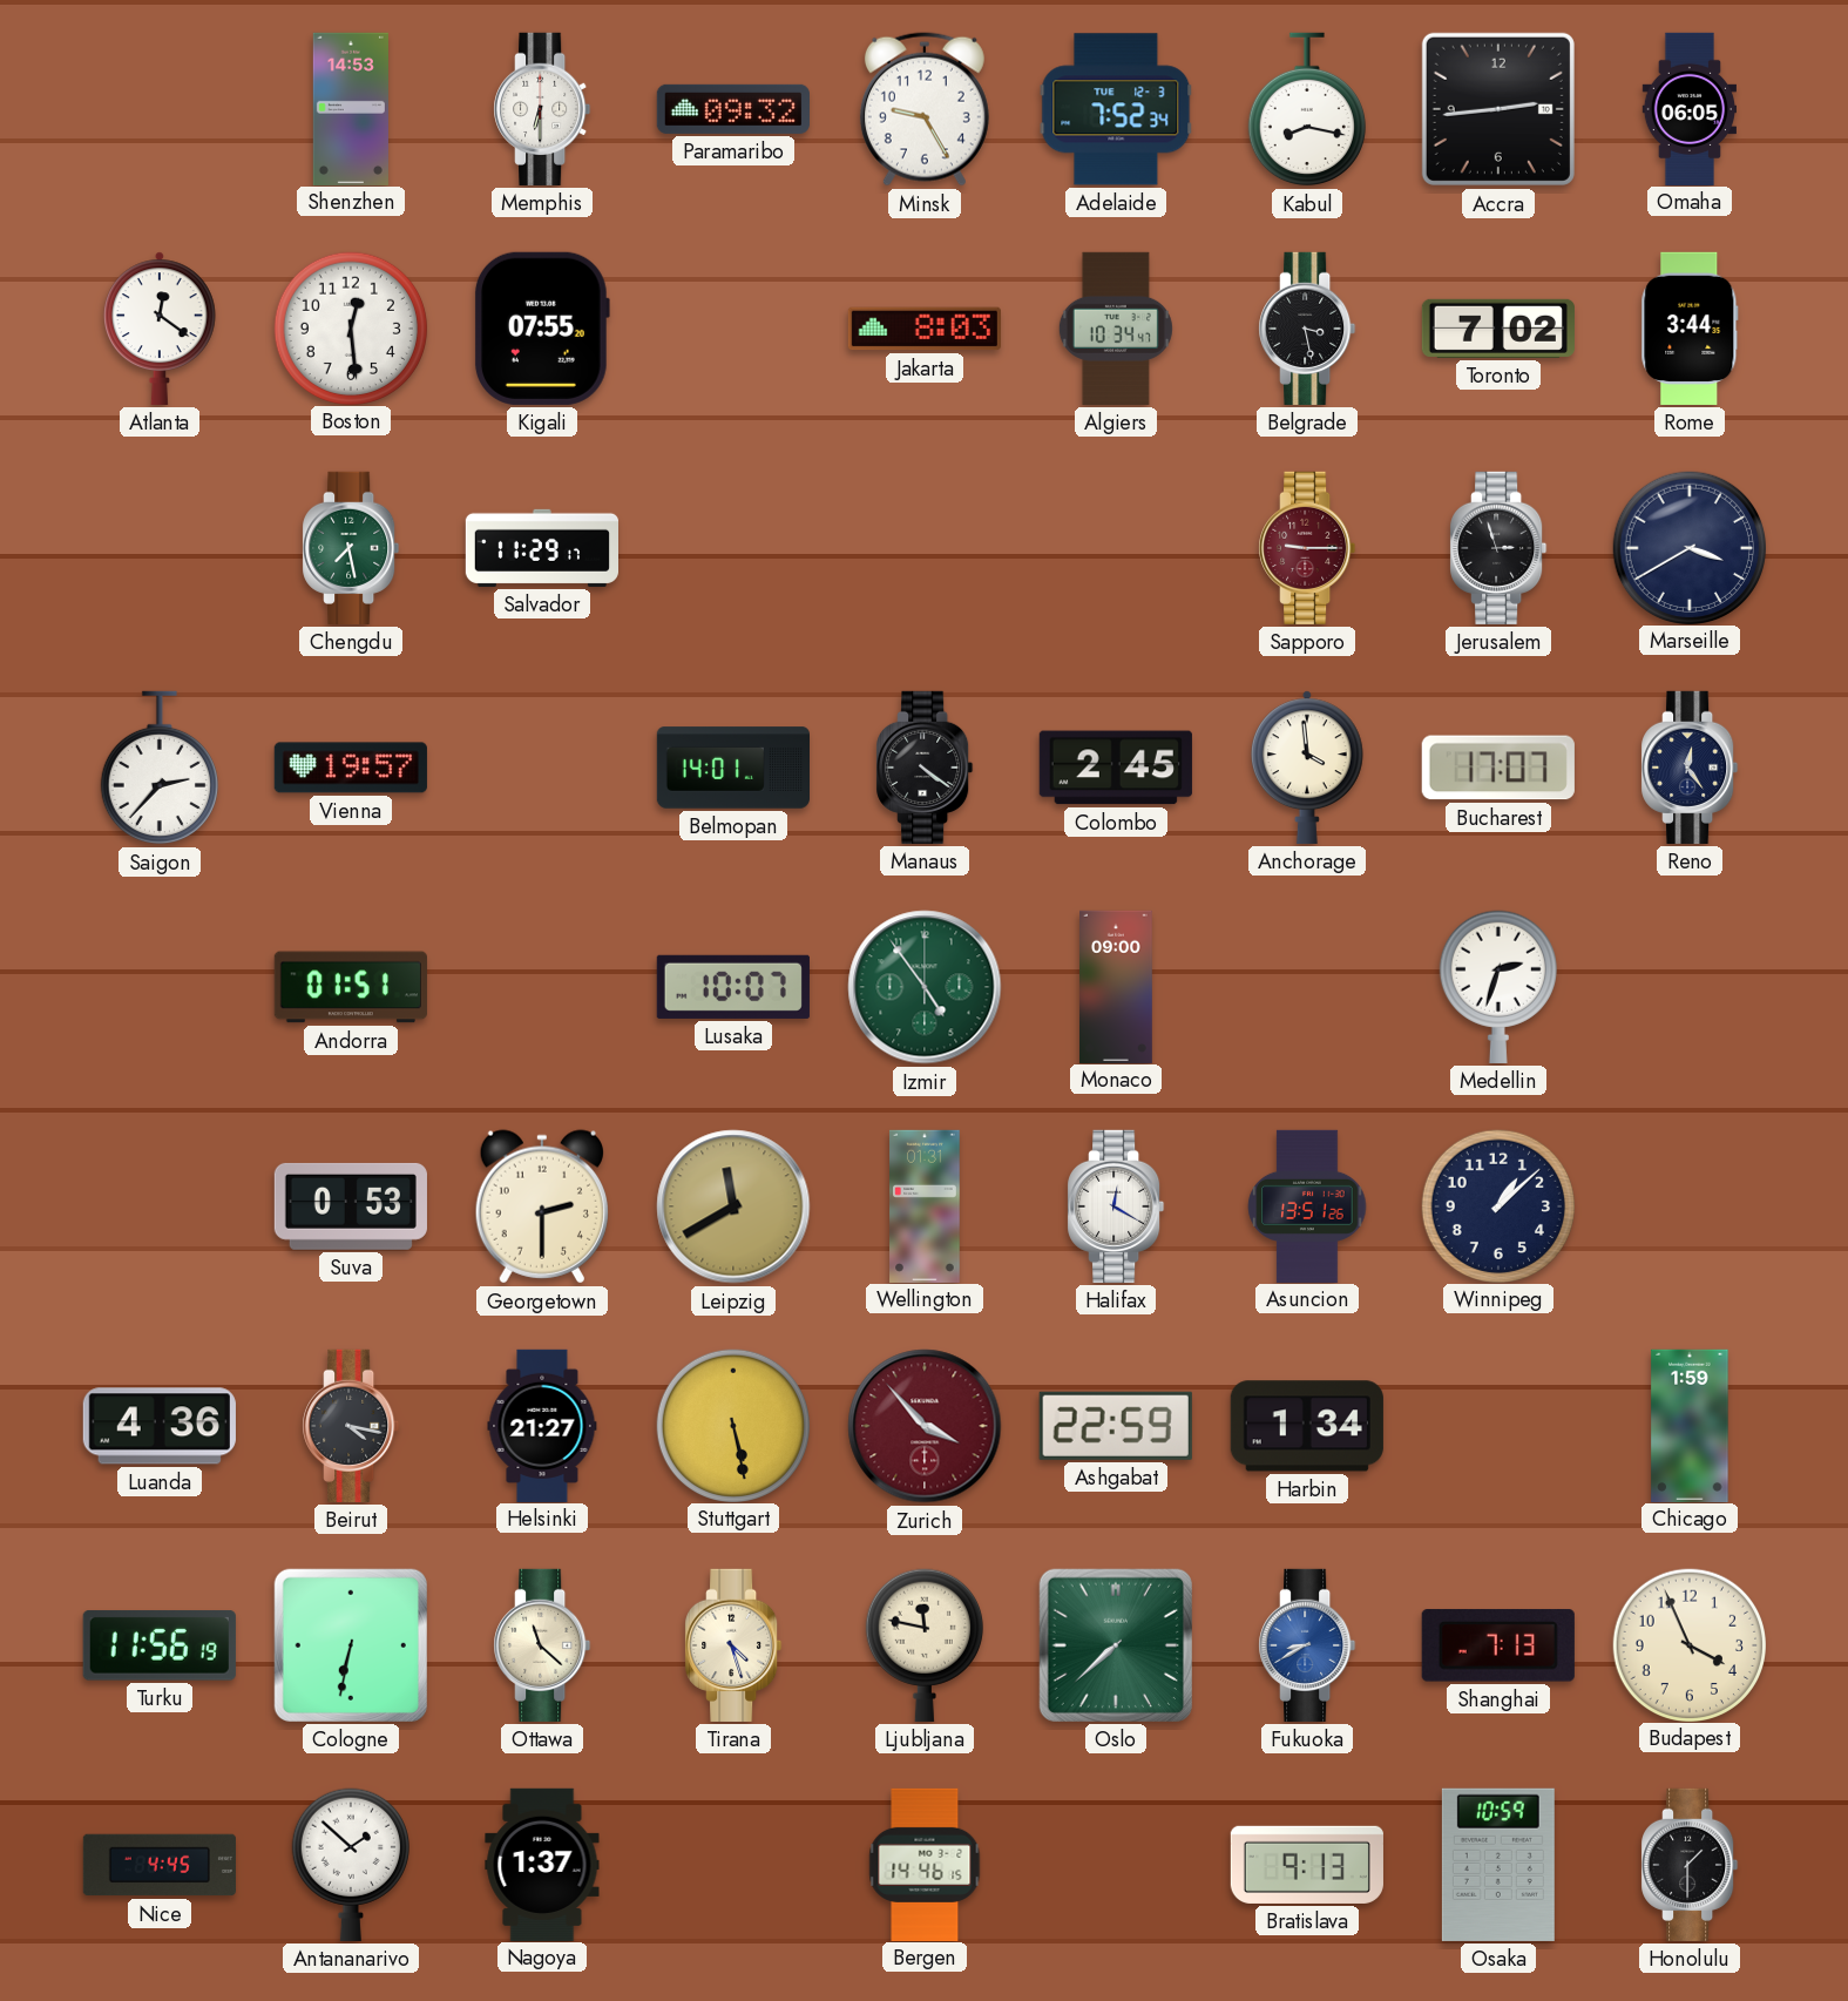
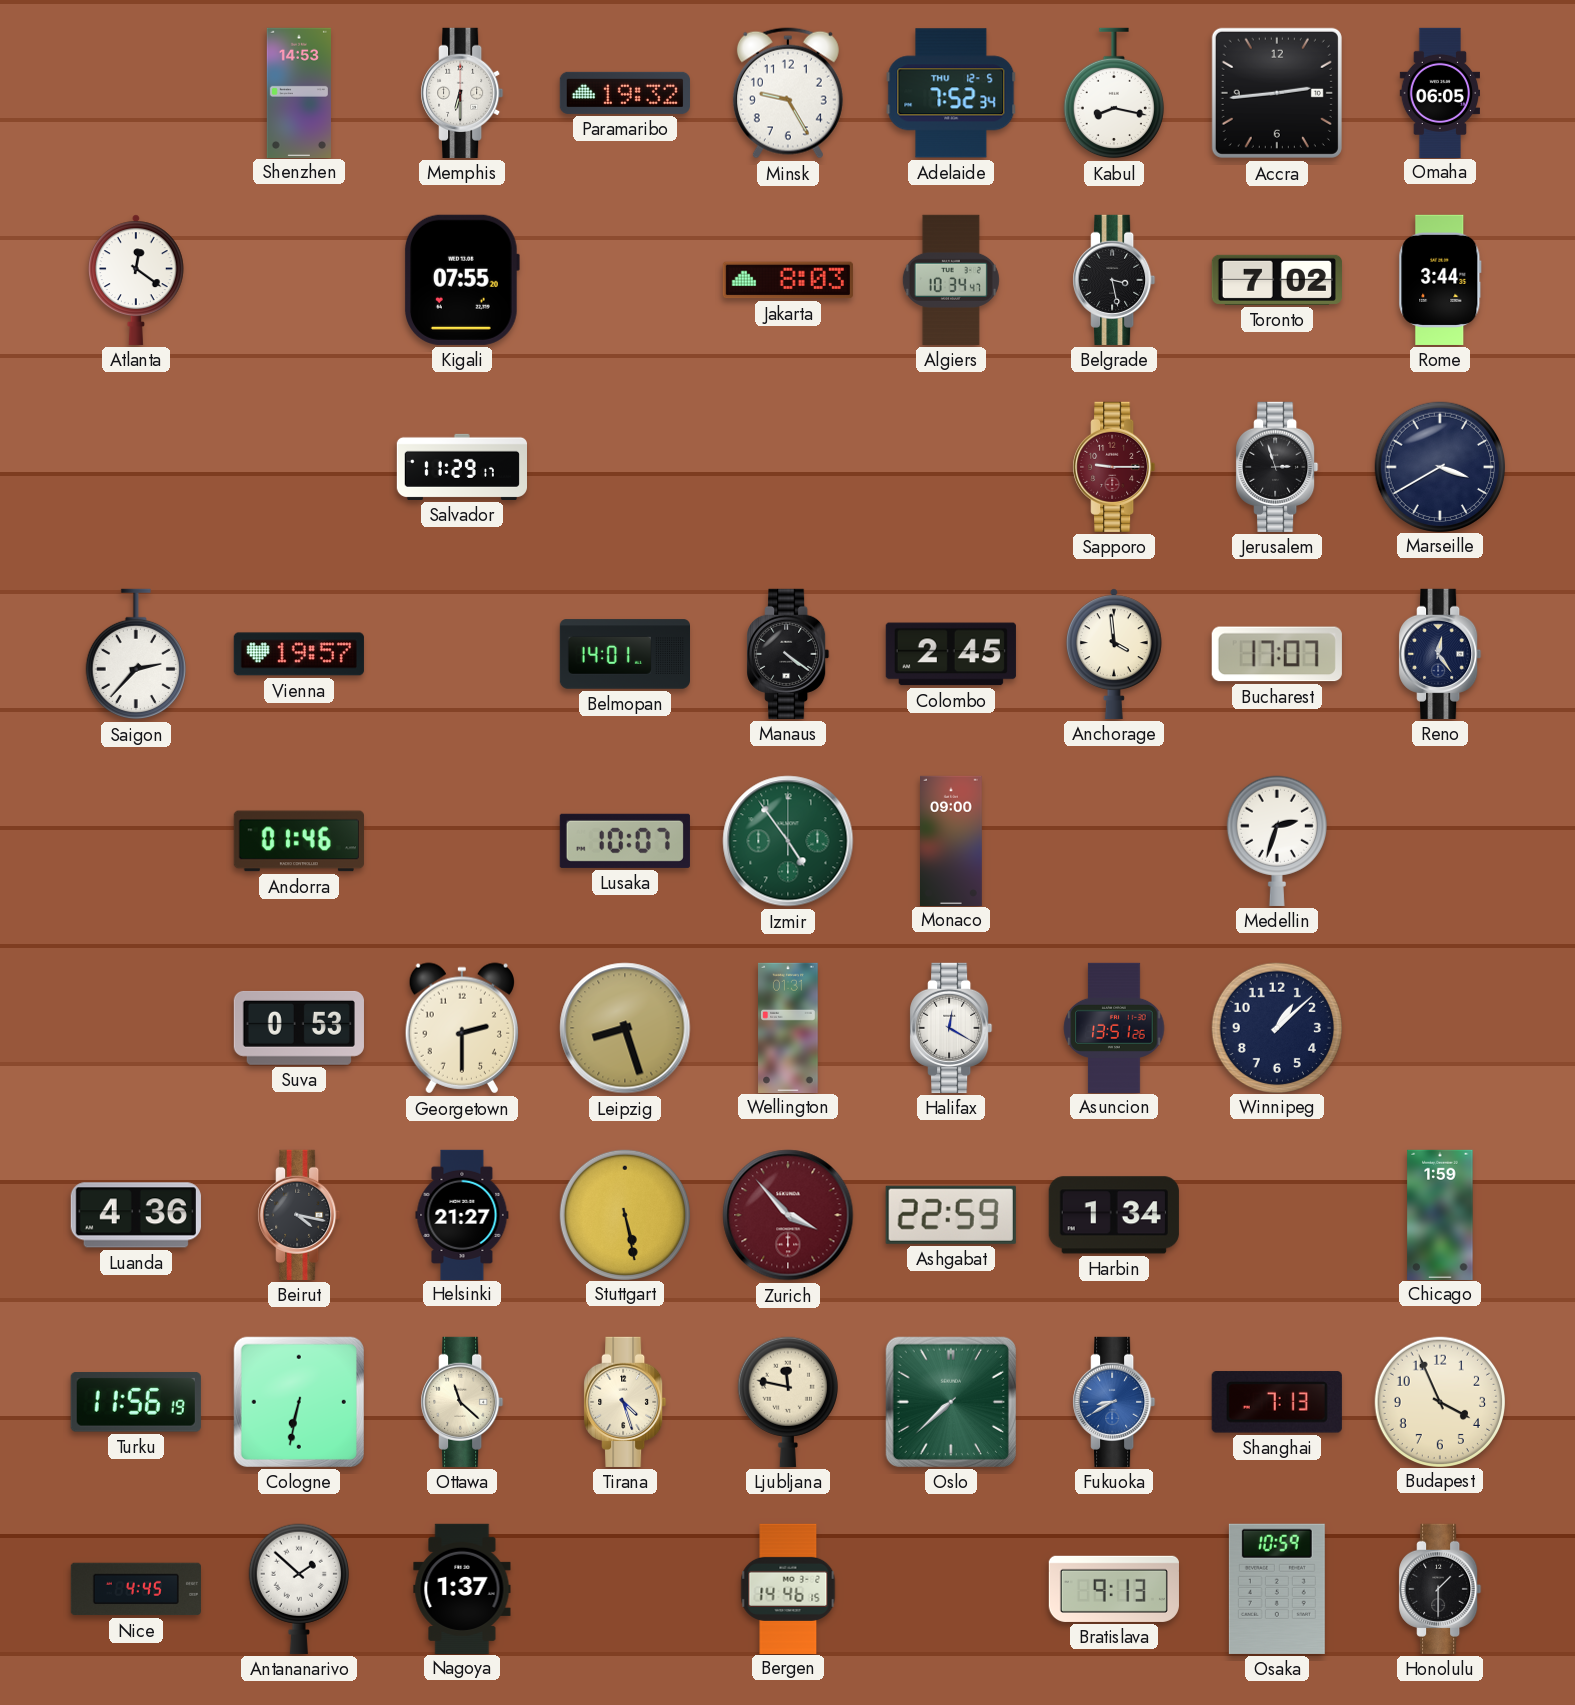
Paramaribo: 09:32 -> 19:32 (625, 93)
Adelaide date: TUE 12-3 -> THU 12-5 (951, 93)
Boston: 12:29 -> none (350, 327)
Chengdu: 7:28 -> none (351, 548)
Andorra: 01:51 -> 01:46 (299, 841)
Leipzig: 11:40 -> 8:27 (625, 1028)
